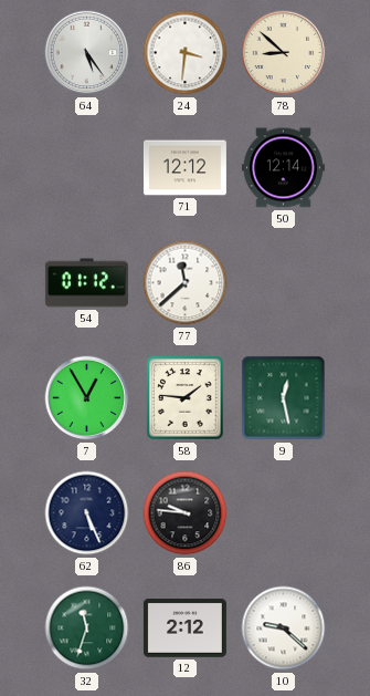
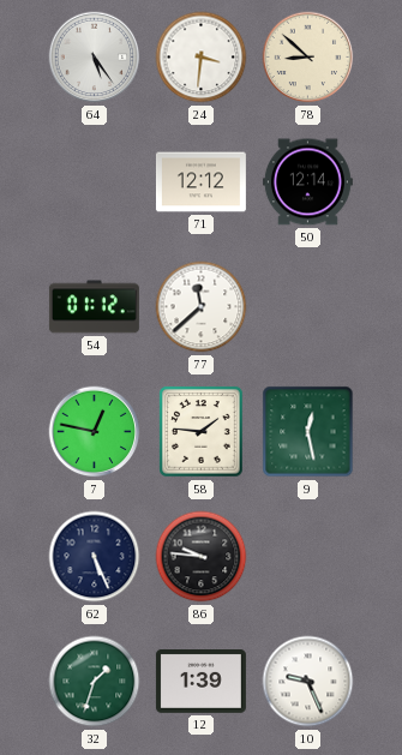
7: 12:55 -> 12:47 (95, 432)
32: 11:33 -> 1:33 (95, 682)
12: 2:12 -> 1:39 (200, 682)
10: 9:22 -> 9:26 (308, 682)
